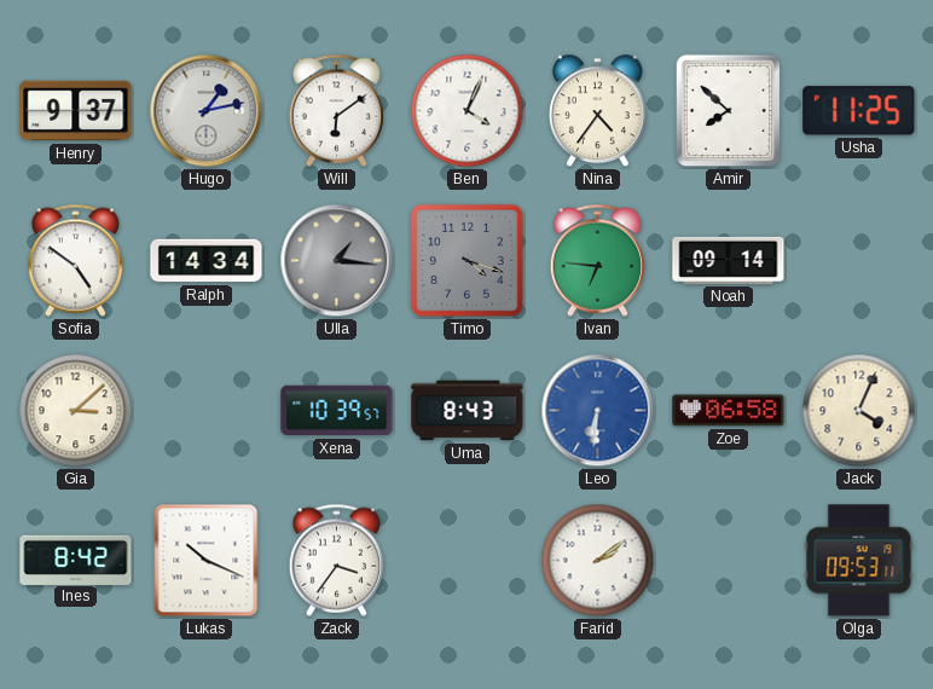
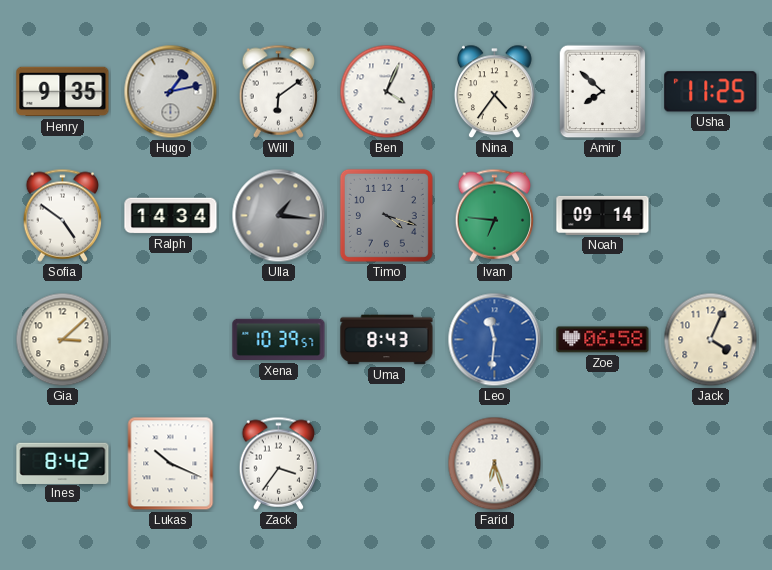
Henry: 9:37 -> 9:35 (63, 92)
Leo: 6:31 -> 11:31 (495, 340)
Farid: 2:09 -> 6:27 (495, 464)
Olga: 09:53 -> none (859, 561)
